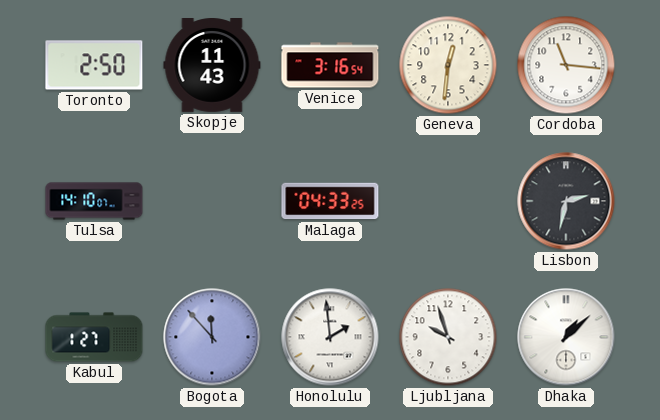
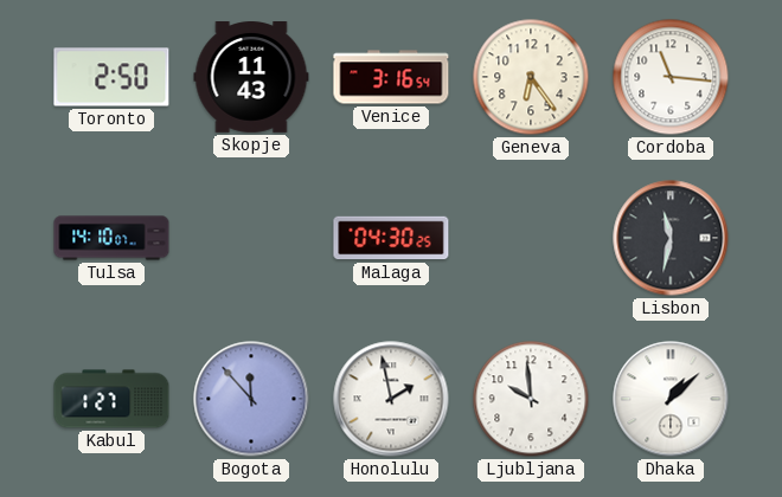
Geneva: 12:31 -> 6:24 (531, 77)
Malaga: 04:33 -> 04:30 (391, 238)
Lisbon: 2:32 -> 11:32 (671, 238)
Honolulu: 1:59 -> 1:58 (391, 399)
Ljubljana: 9:57 -> 9:59 (531, 399)
